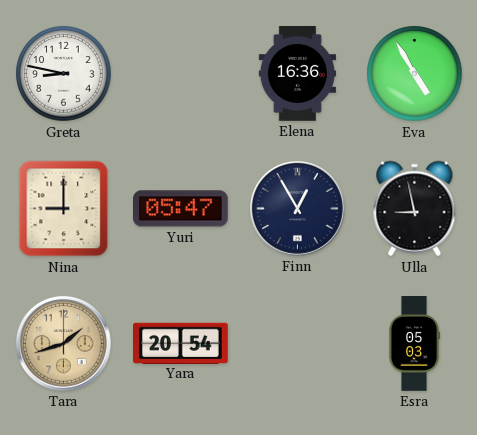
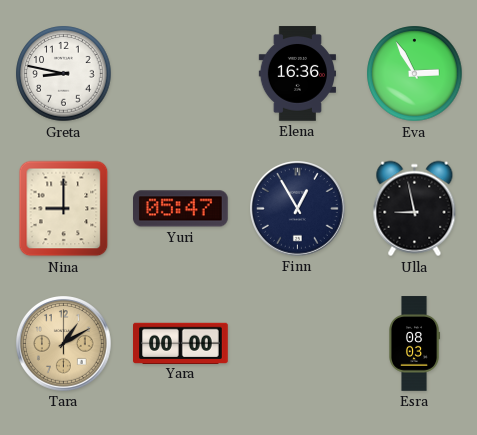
Eva: 4:55 -> 2:55 (415, 74)
Tara: 1:42 -> 1:10 (64, 344)
Yara: 20:54 -> 00:00 (181, 343)
Esra: 05:03 -> 08:03 (415, 344)
